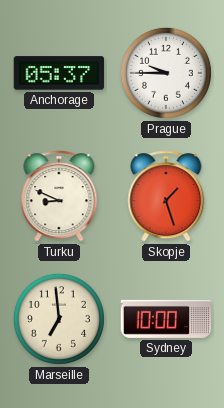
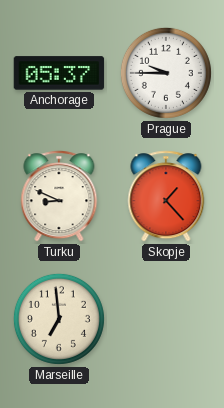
Skopje: 1:27 -> 1:23 (166, 196)
Sydney: 10:00 -> none (166, 319)
